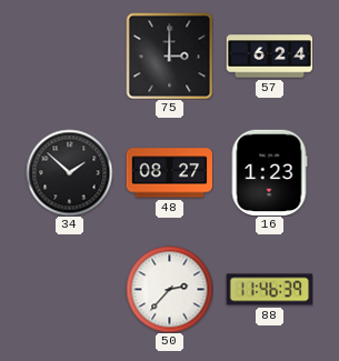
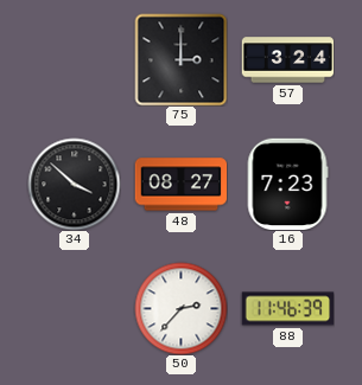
57: 6:24 -> 3:24 (287, 60)
34: 1:52 -> 3:52 (74, 184)
16: 1:23 -> 7:23 (287, 184)
